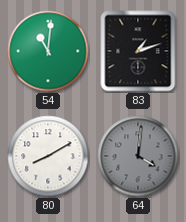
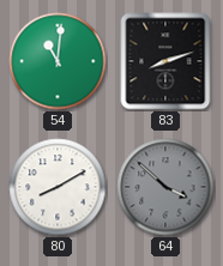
83: 1:12 -> 8:12 (165, 61)
64: 4:01 -> 3:52 (165, 187)
